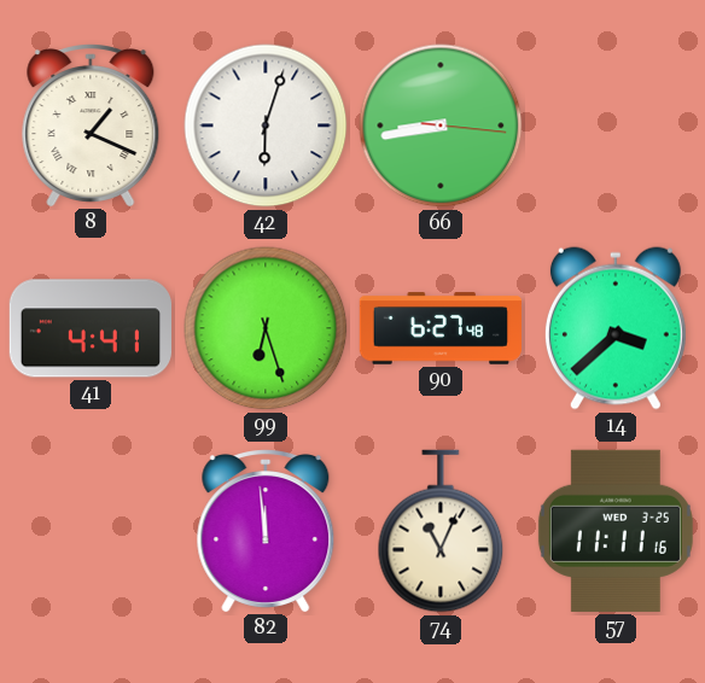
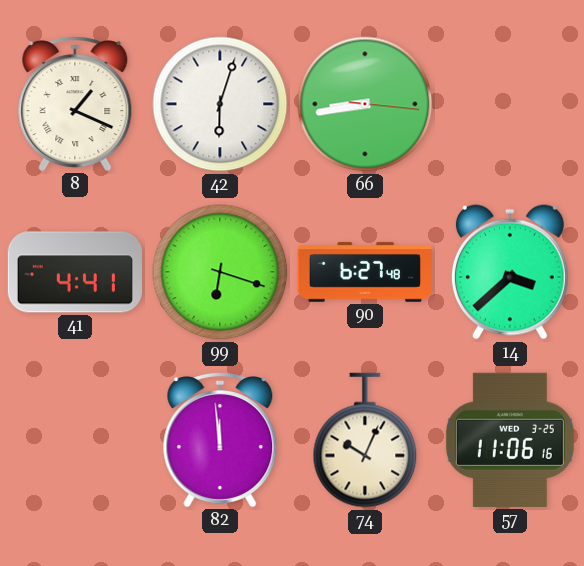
99: 6:27 -> 6:18 (220, 272)
74: 11:04 -> 10:04 (365, 440)
57: 11:11 -> 11:06 (510, 440)
